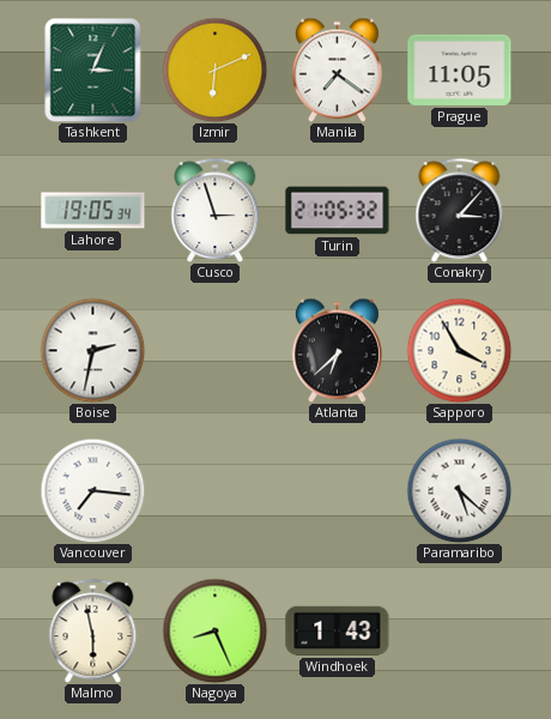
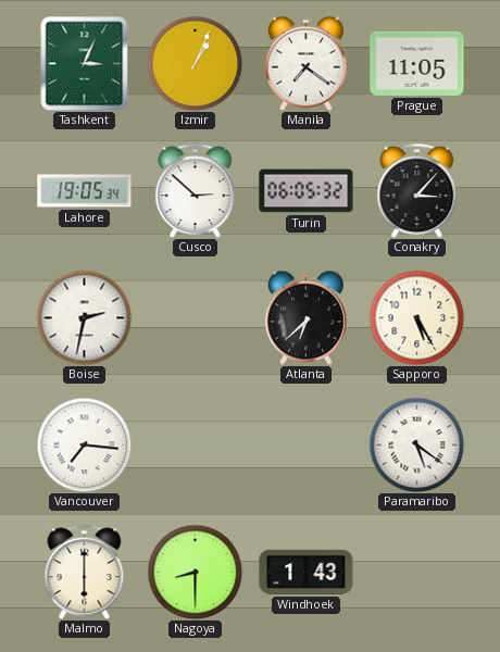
Izmir: 6:11 -> 1:04 (195, 63)
Cusco: 2:57 -> 2:52 (196, 190)
Turin: 21:05 -> 06:05 (307, 191)
Sapporo: 3:55 -> 5:25 (416, 317)
Paramaribo: 5:22 -> 5:21 (416, 444)
Malmo: 5:58 -> 6:00 (85, 572)
Nagoya: 8:26 -> 8:30 (195, 572)
